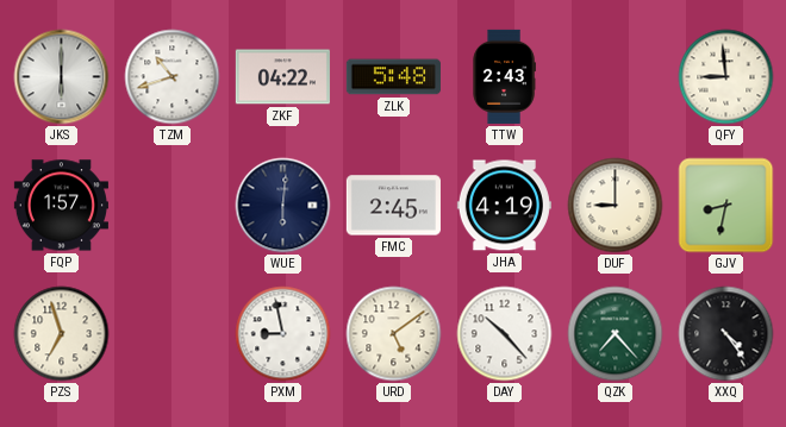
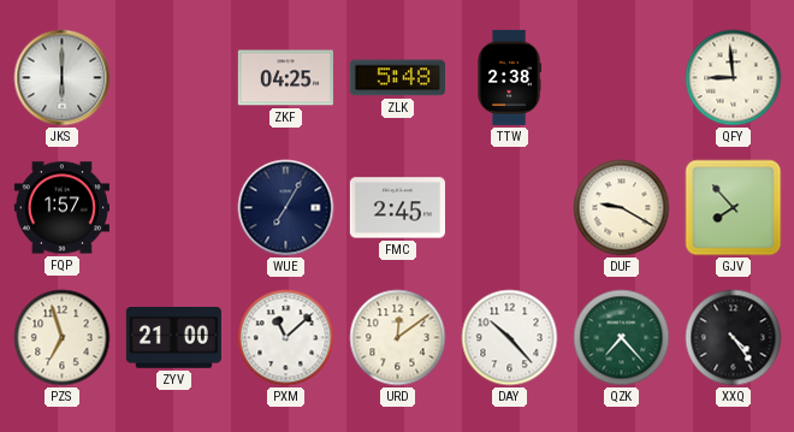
TZM: 10:42 -> none (173, 77)
ZKF: 04:22 -> 04:25 (285, 78)
TTW: 2:43 -> 2:38 (509, 77)
WUE: 6:01 -> 7:05 (286, 208)
JHA: 4:19 -> none (504, 206)
DUF: 9:00 -> 9:20 (622, 208)
GJV: 8:32 -> 7:53 (734, 208)
ZYV: none -> 21:00 (173, 338)
PXM: 8:58 -> 11:08 (286, 338)
URD: 5:09 -> 12:09 (398, 338)
